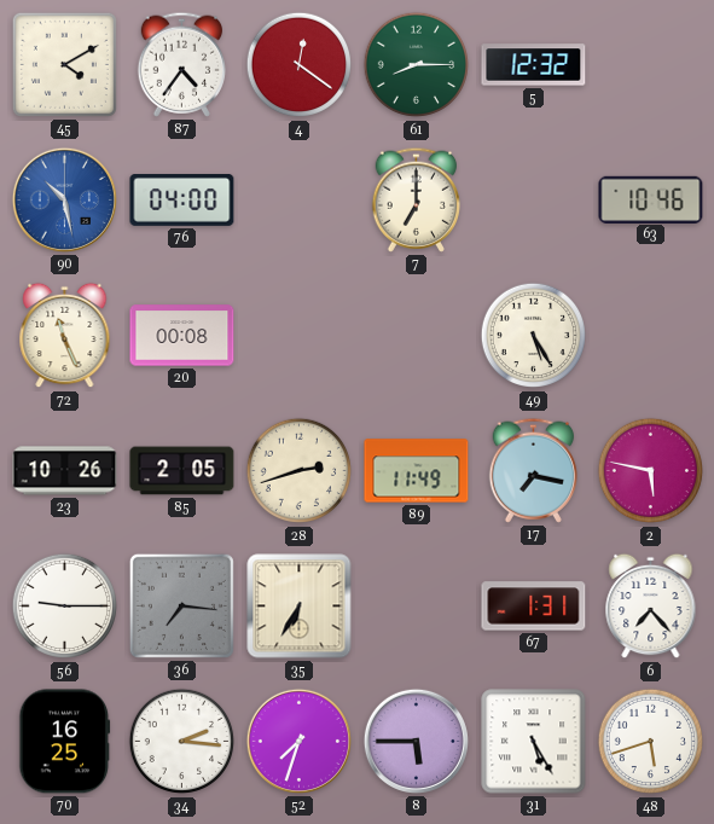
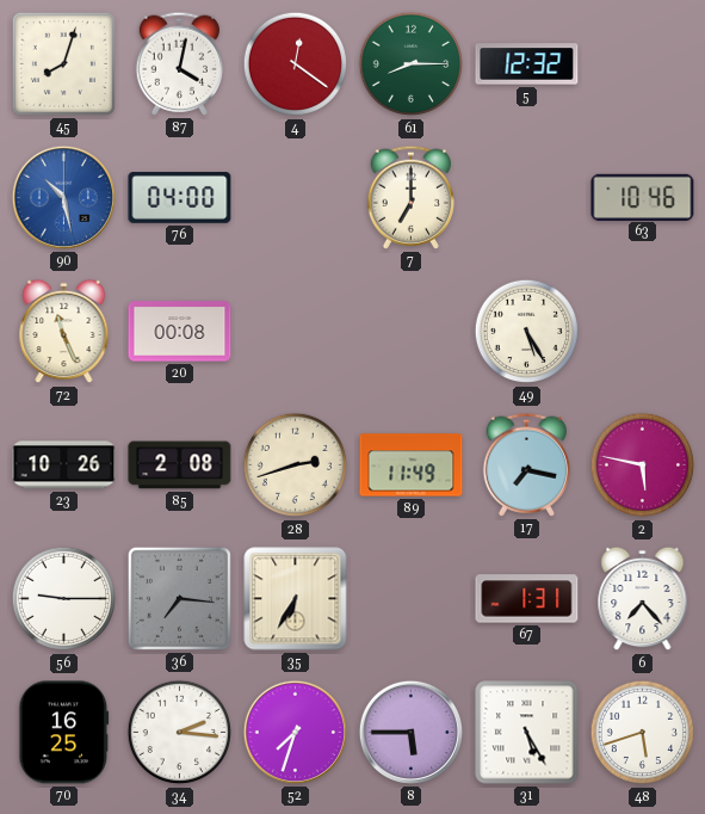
45: 4:10 -> 8:03 (63, 63)
87: 4:36 -> 4:02 (180, 63)
85: 2:05 -> 2:08 (180, 465)
